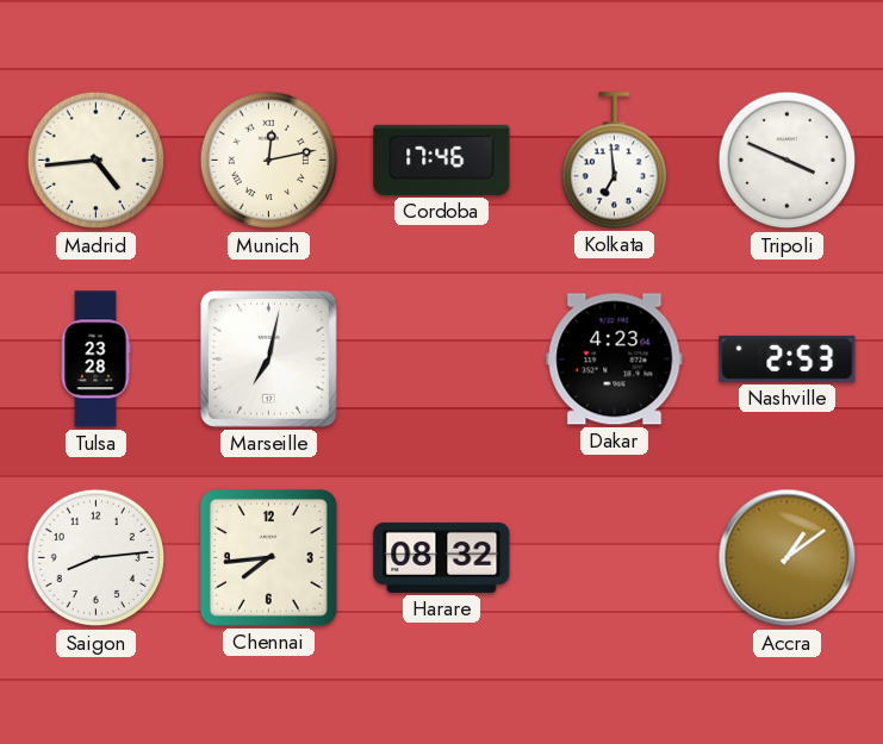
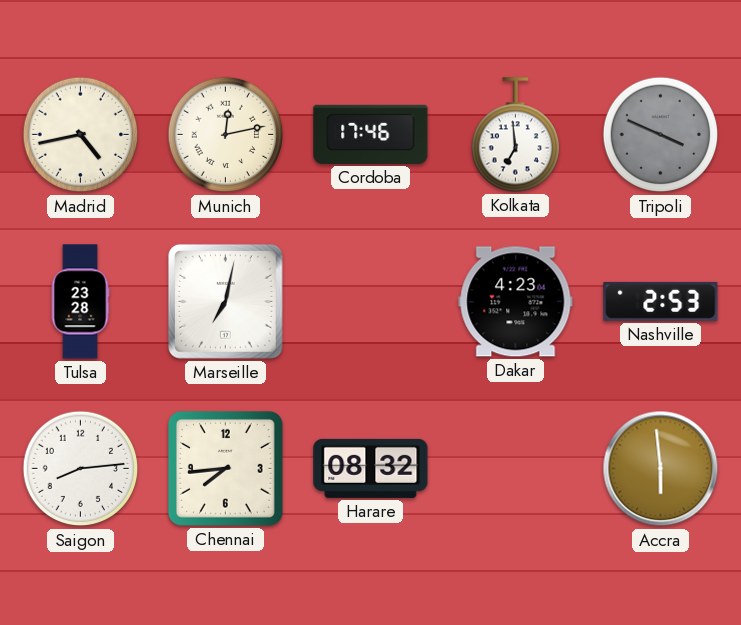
Madrid: 4:44 -> 4:43 (81, 135)
Tripoli dial: white -> grey (661, 135)
Accra: 1:09 -> 5:59 (661, 469)
